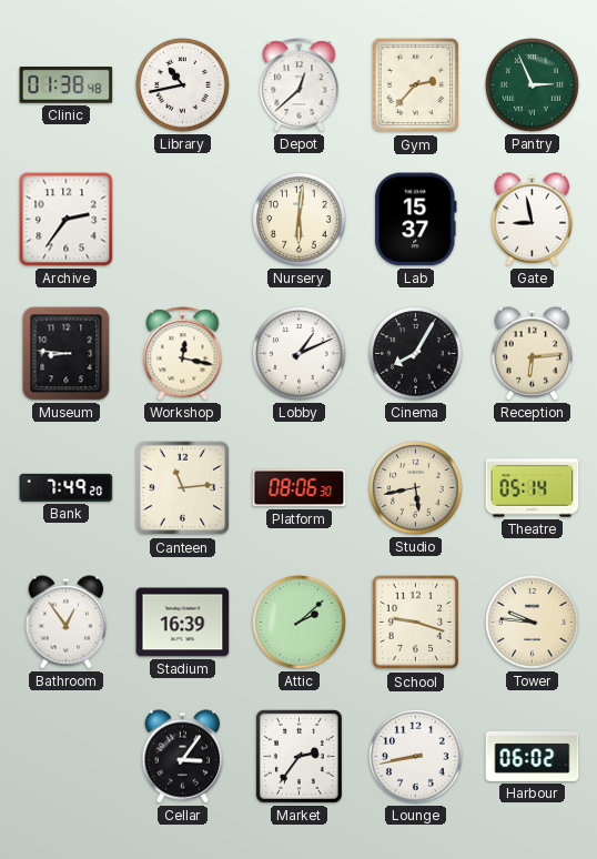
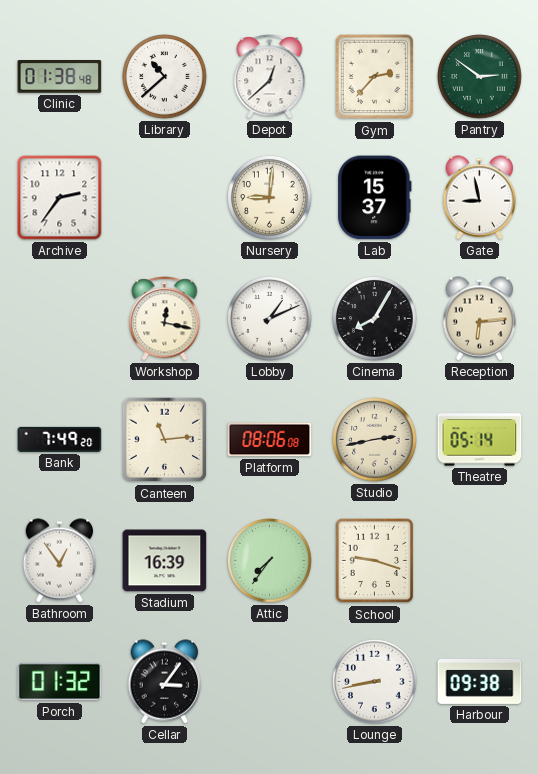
Library: 10:43 -> 10:38 (165, 77)
Pantry: 2:56 -> 2:51 (480, 77)
Nursery: 6:01 -> 9:01 (270, 198)
Museum: 8:46 -> none (67, 354)
Platform: 08:06:30 -> 08:06:08 (270, 440)
Studio: 5:43 -> 2:43 (375, 440)
Attic: 2:08 -> 7:36 (270, 561)
Tower: 9:46 -> none (533, 623)
Porch: none -> 01:32 (60, 682)
Market: 2:36 -> none (298, 756)
Harbour: 06:02 -> 09:38 (480, 681)
